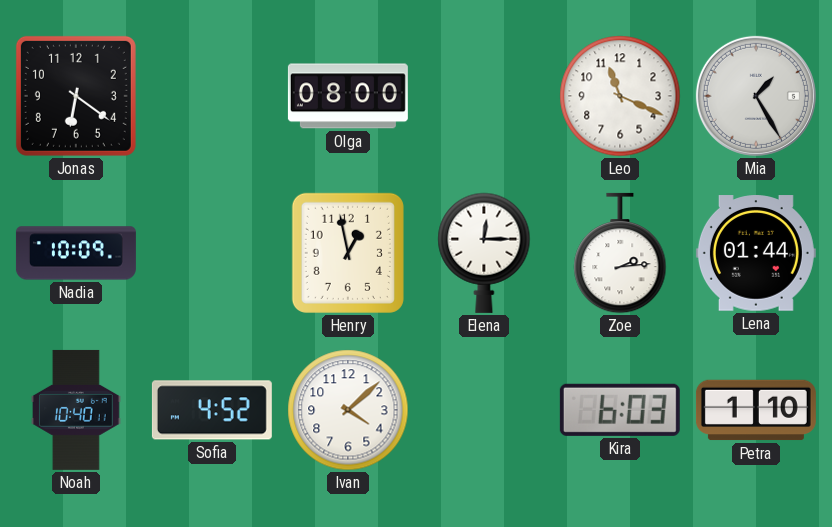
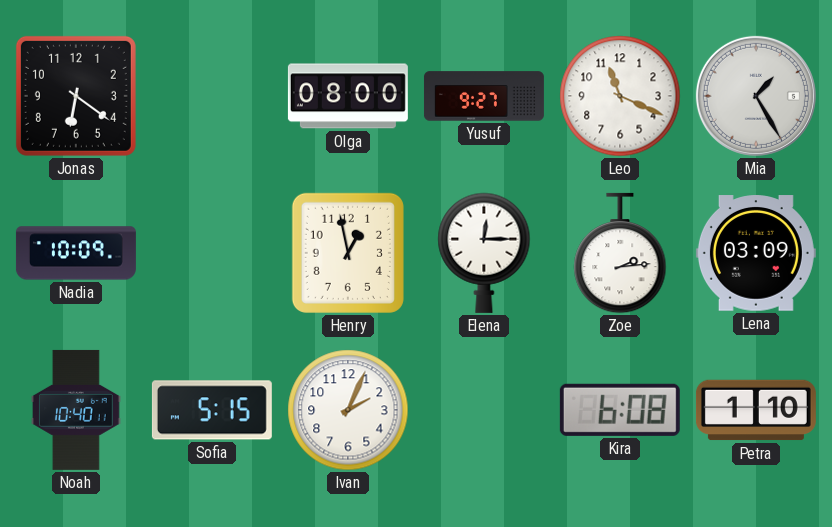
Yusuf: none -> 9:27 (484, 96)
Lena: 01:44 -> 03:09 (756, 253)
Sofia: 4:52 -> 5:15 (212, 410)
Ivan: 4:08 -> 2:04 (348, 410)
Kira: 6:03 -> 6:08 (620, 410)
